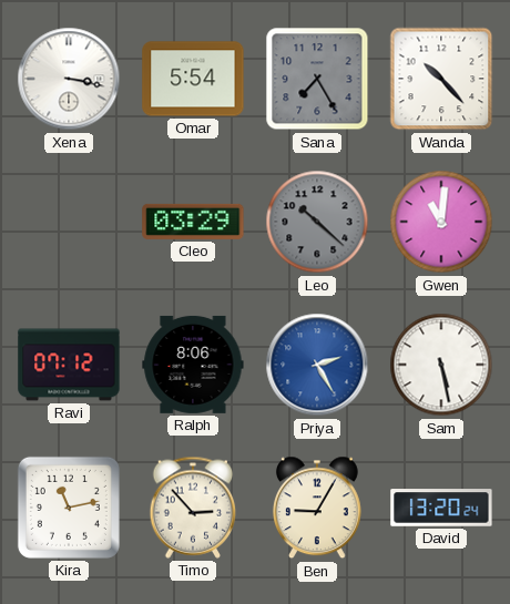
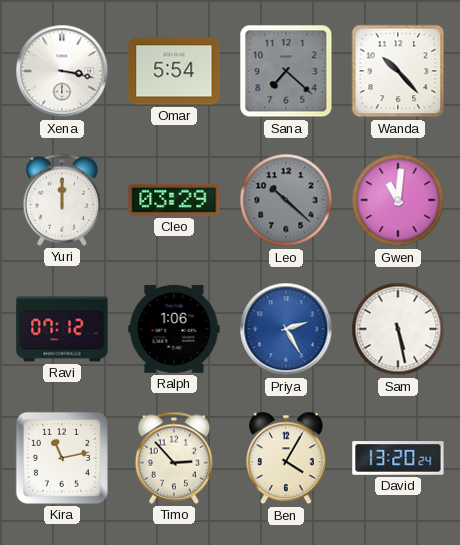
Sana: 7:25 -> 7:22 (286, 71)
Yuri: none -> 12:00 (62, 200)
Ralph: 8:06 -> 1:06 (174, 329)
Ben: 9:05 -> 4:05 (286, 458)
